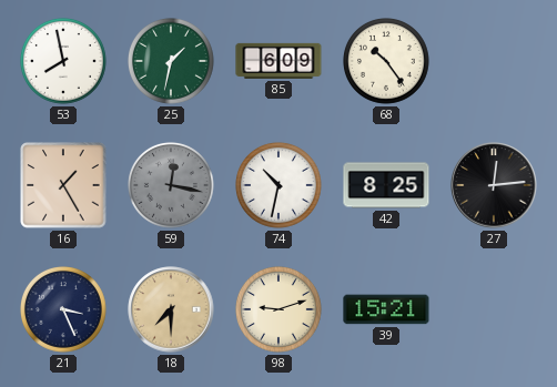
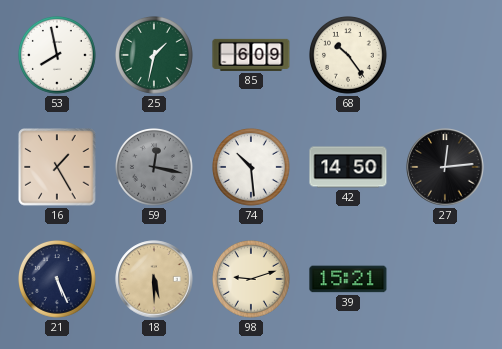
74: 10:32 -> 10:29 (252, 168)
42: 8:25 -> 14:50 (348, 167)
21: 3:26 -> 5:26 (58, 280)
18: 7:30 -> 5:30 (154, 279)
